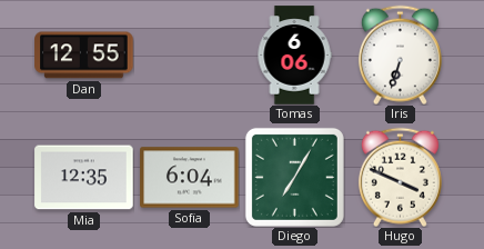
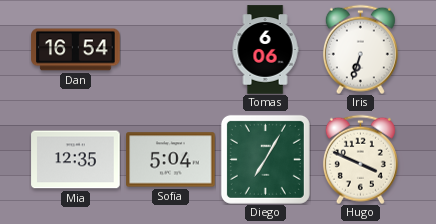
Dan: 12:55 -> 16:54 (76, 50)
Sofia: 6:04 -> 5:04 (171, 160)
